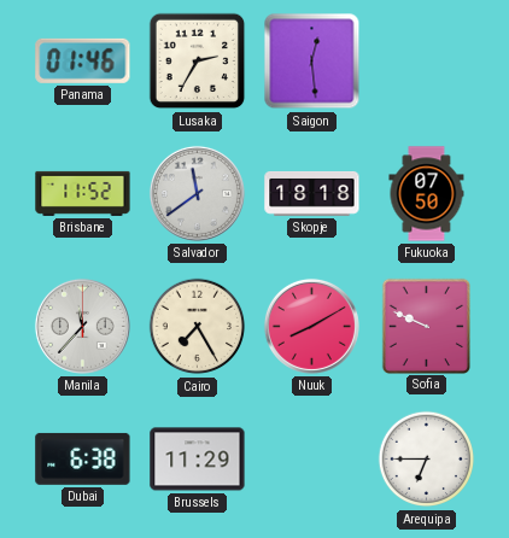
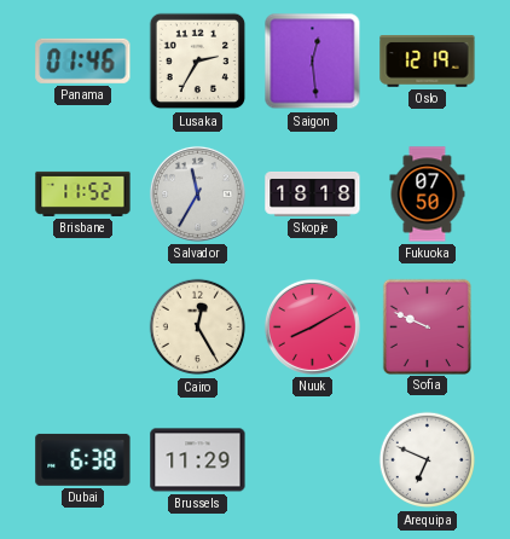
Oslo: none -> 12:19 (428, 62)
Salvador: 11:39 -> 11:35 (197, 193)
Manila: 11:37 -> none (82, 326)
Cairo: 7:25 -> 12:25 (198, 328)
Arequipa: 6:45 -> 6:49 (428, 460)
